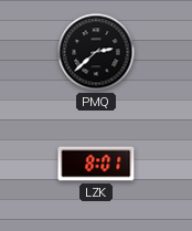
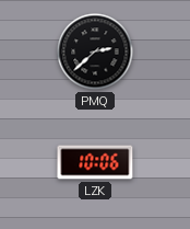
LZK: 8:01 -> 10:06 (95, 162)
